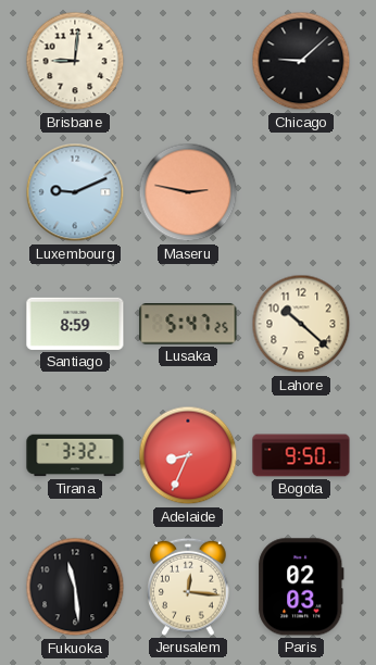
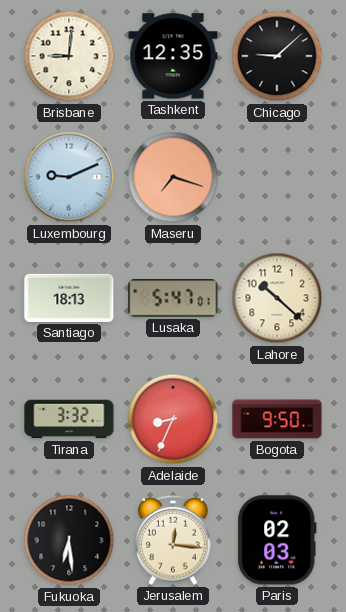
Tashkent: none -> 12:35 (173, 56)
Maseru: 2:47 -> 7:18 (173, 177)
Santiago: 8:59 -> 18:13 (69, 298)
Lusaka: 5:47:25 -> 5:47:01 (173, 298)
Fukuoka: 11:29 -> 6:29 (69, 540)
